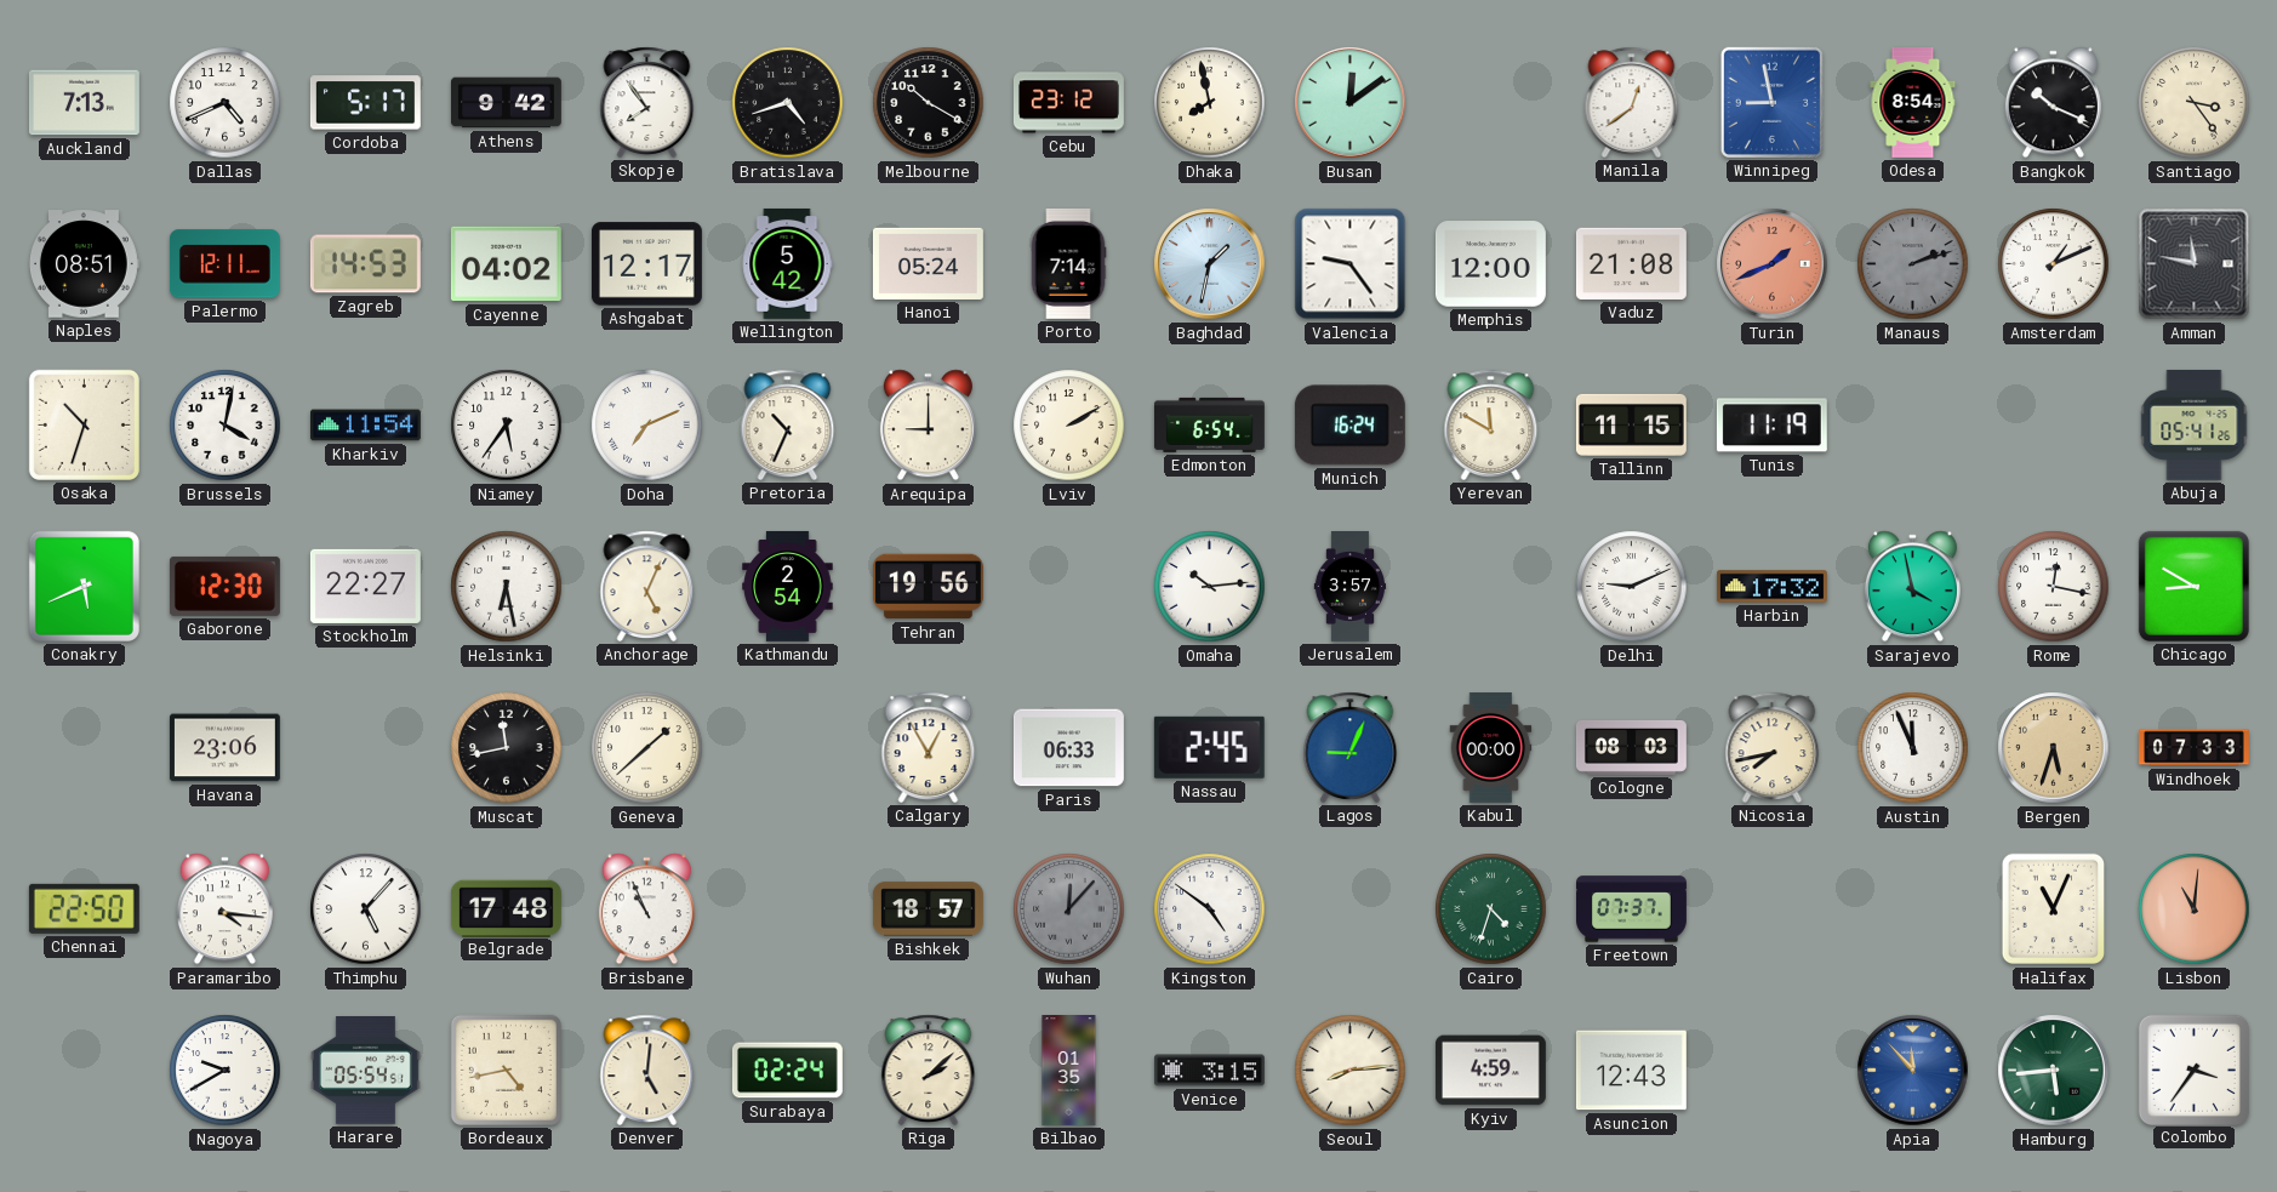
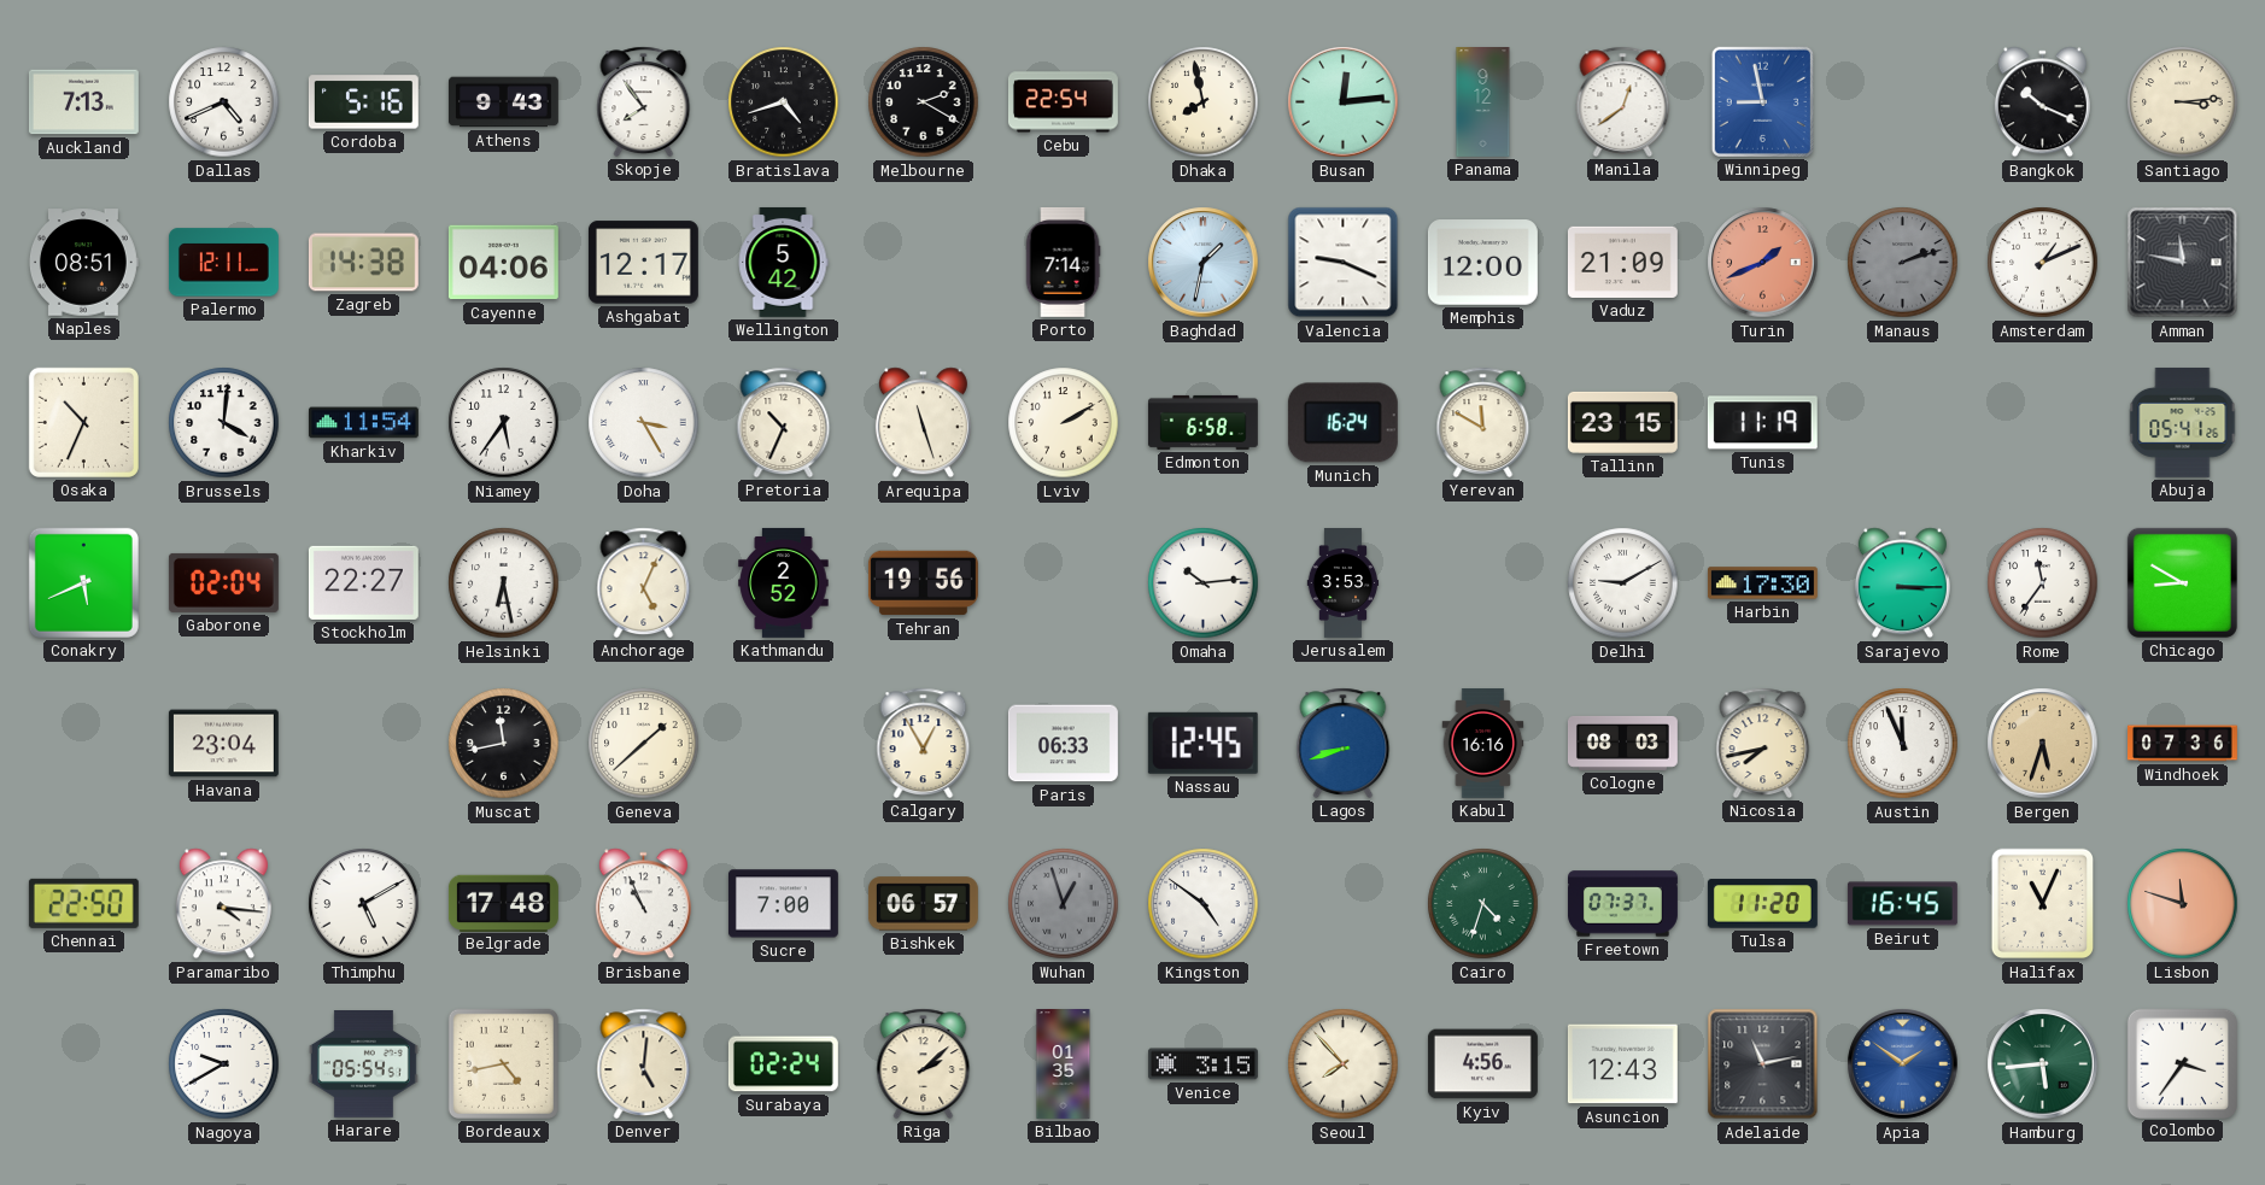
Cordoba: 5:17 -> 5:16 (363, 102)
Athens: 9:42 -> 9:43 (503, 102)
Melbourne: 10:20 -> 2:20 (924, 102)
Cebu: 23:12 -> 22:54 (1063, 102)
Busan: 12:09 -> 12:14 (1344, 102)
Panama: none -> 9:12 (1483, 102)
Odesa: 8:54 -> none (1913, 103)
Santiago: 3:24 -> 3:14 (2183, 102)
Zagreb: 14:53 -> 14:38 (363, 263)
Cayenne: 04:02 -> 04:06 (503, 263)
Hanoi: 05:24 -> none (928, 263)
Valencia: 9:24 -> 9:19 (1344, 263)
Vaduz: 21:08 -> 21:09 (1622, 262)
Osaka: 10:33 -> 10:34 (83, 422)
Brussels: 4:02 -> 4:01 (224, 423)
Doha: 7:11 -> 3:25 (644, 423)
Arequipa: 9:00 -> 11:27 (923, 423)
Edmonton: 6:54 -> 6:58 (1202, 422)
Tallinn: 11:15 -> 23:15 (1622, 422)
Gaborone: 12:30 -> 02:04 (223, 582)
Kathmandu: 2:54 -> 2:52 (784, 582)
Jerusalem: 3:57 -> 3:53 (1344, 583)
Delhi: 9:11 -> 9:10 (1623, 583)
Harbin: 17:32 -> 17:30 (1762, 583)
Sarajevo: 3:58 -> 3:15 (1902, 583)
Rome: 12:17 -> 11:36 (2043, 583)
Havana: 23:06 -> 23:04 (223, 744)
Nassau: 2:45 -> 12:45 (1202, 743)
Lagos: 9:04 -> 8:42 (1344, 743)
Kabul: 00:00 -> 16:16 (1483, 744)
Windhoek: 07:33 -> 07:36 (2183, 744)
Thimphu: 5:07 -> 5:10 (364, 904)
Sucre: none -> 7:00 (783, 904)
Bishkek: 18:57 -> 06:57 (923, 904)
Wuhan: 12:07 -> 12:57 (1064, 904)
Tulsa: none -> 11:20 (1762, 904)
Beirut: none -> 16:45 (1902, 904)
Lisbon: 11:01 -> 11:48 (2183, 904)
Seoul: 8:14 -> 7:53 (1344, 1064)
Kyiv: 4:59 -> 4:56 (1482, 1064)
Adelaide: none -> 11:13 (1763, 1064)
Apia: 11:53 -> 1:51 (1903, 1064)
